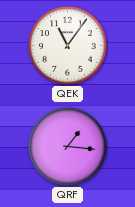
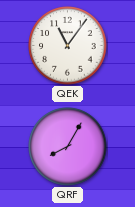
QRF: 1:16 -> 8:05 (68, 147)
